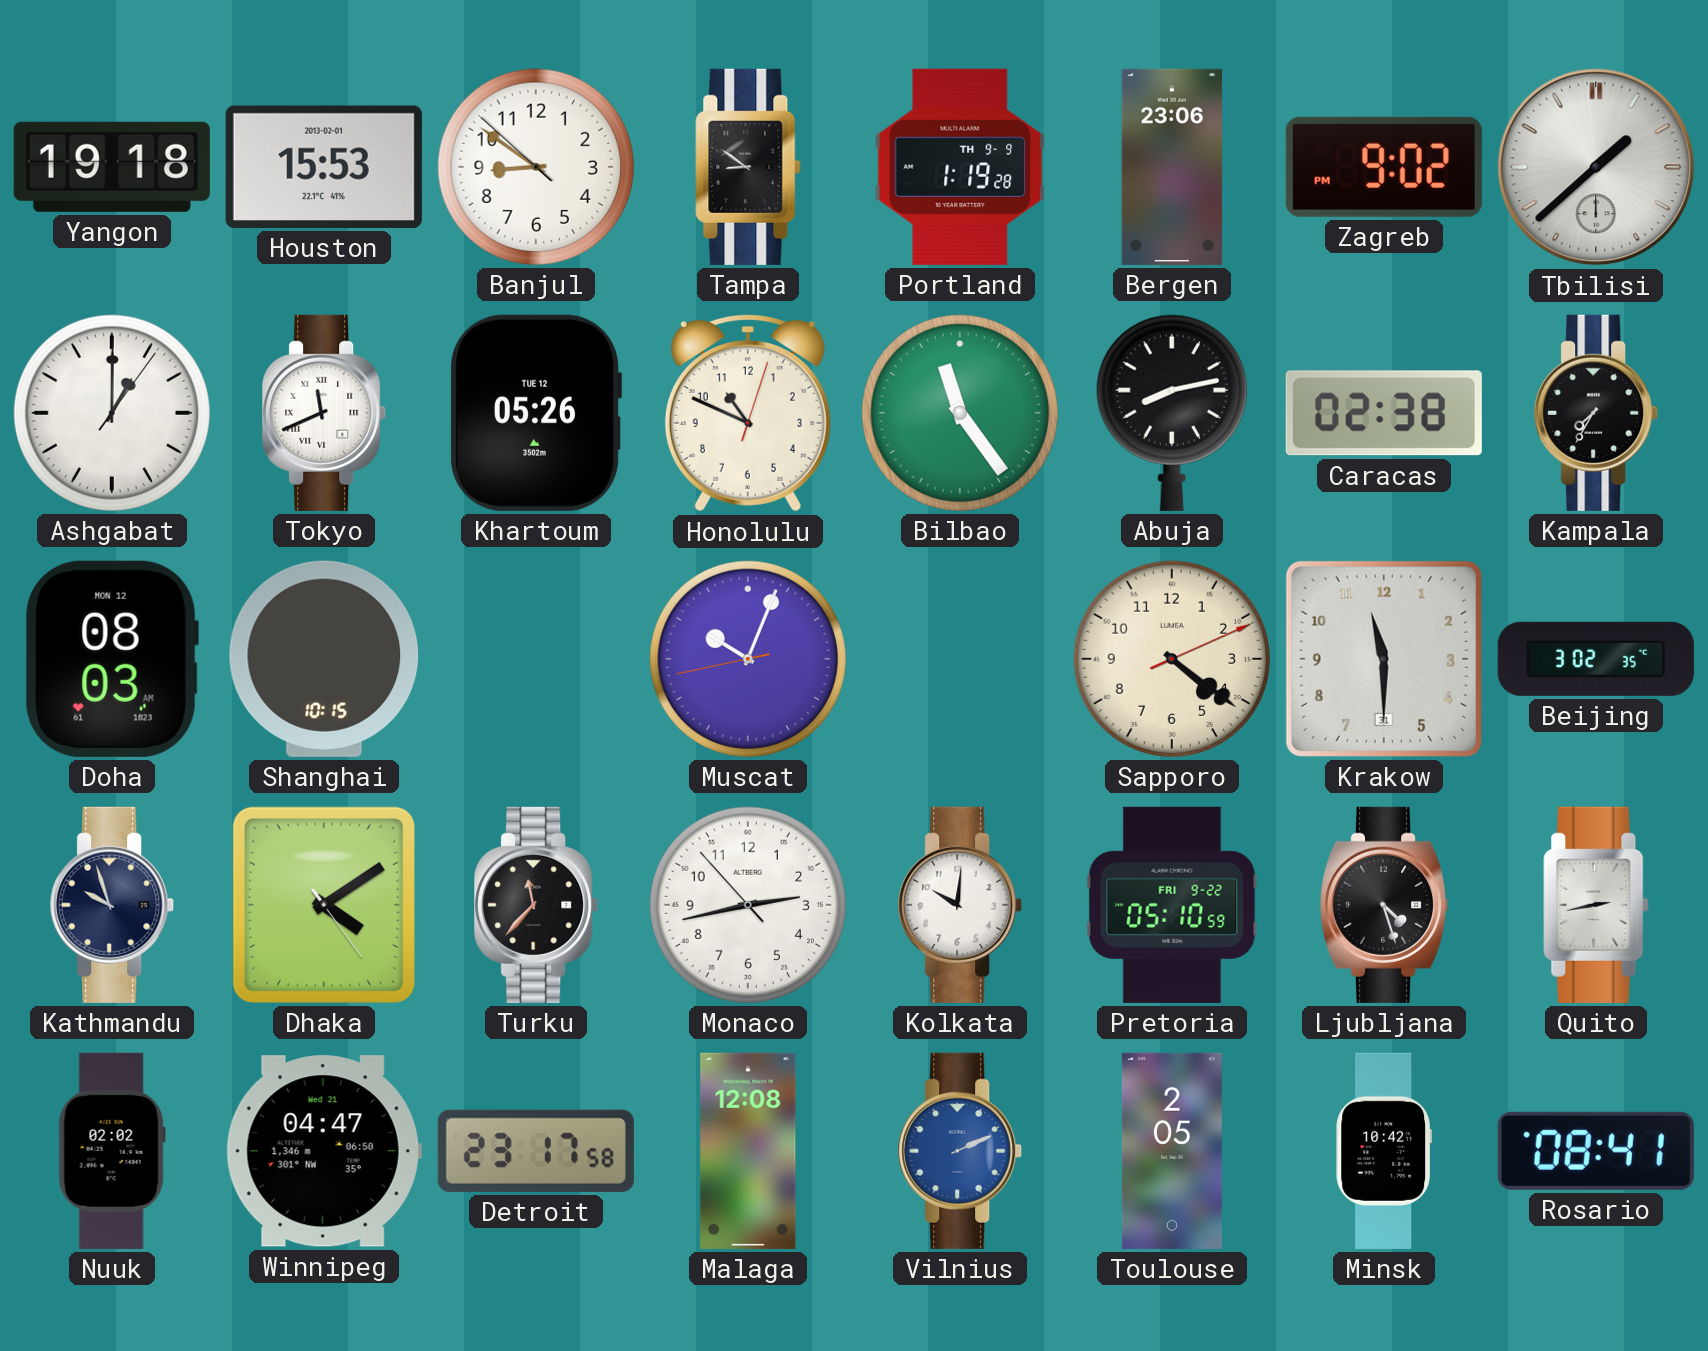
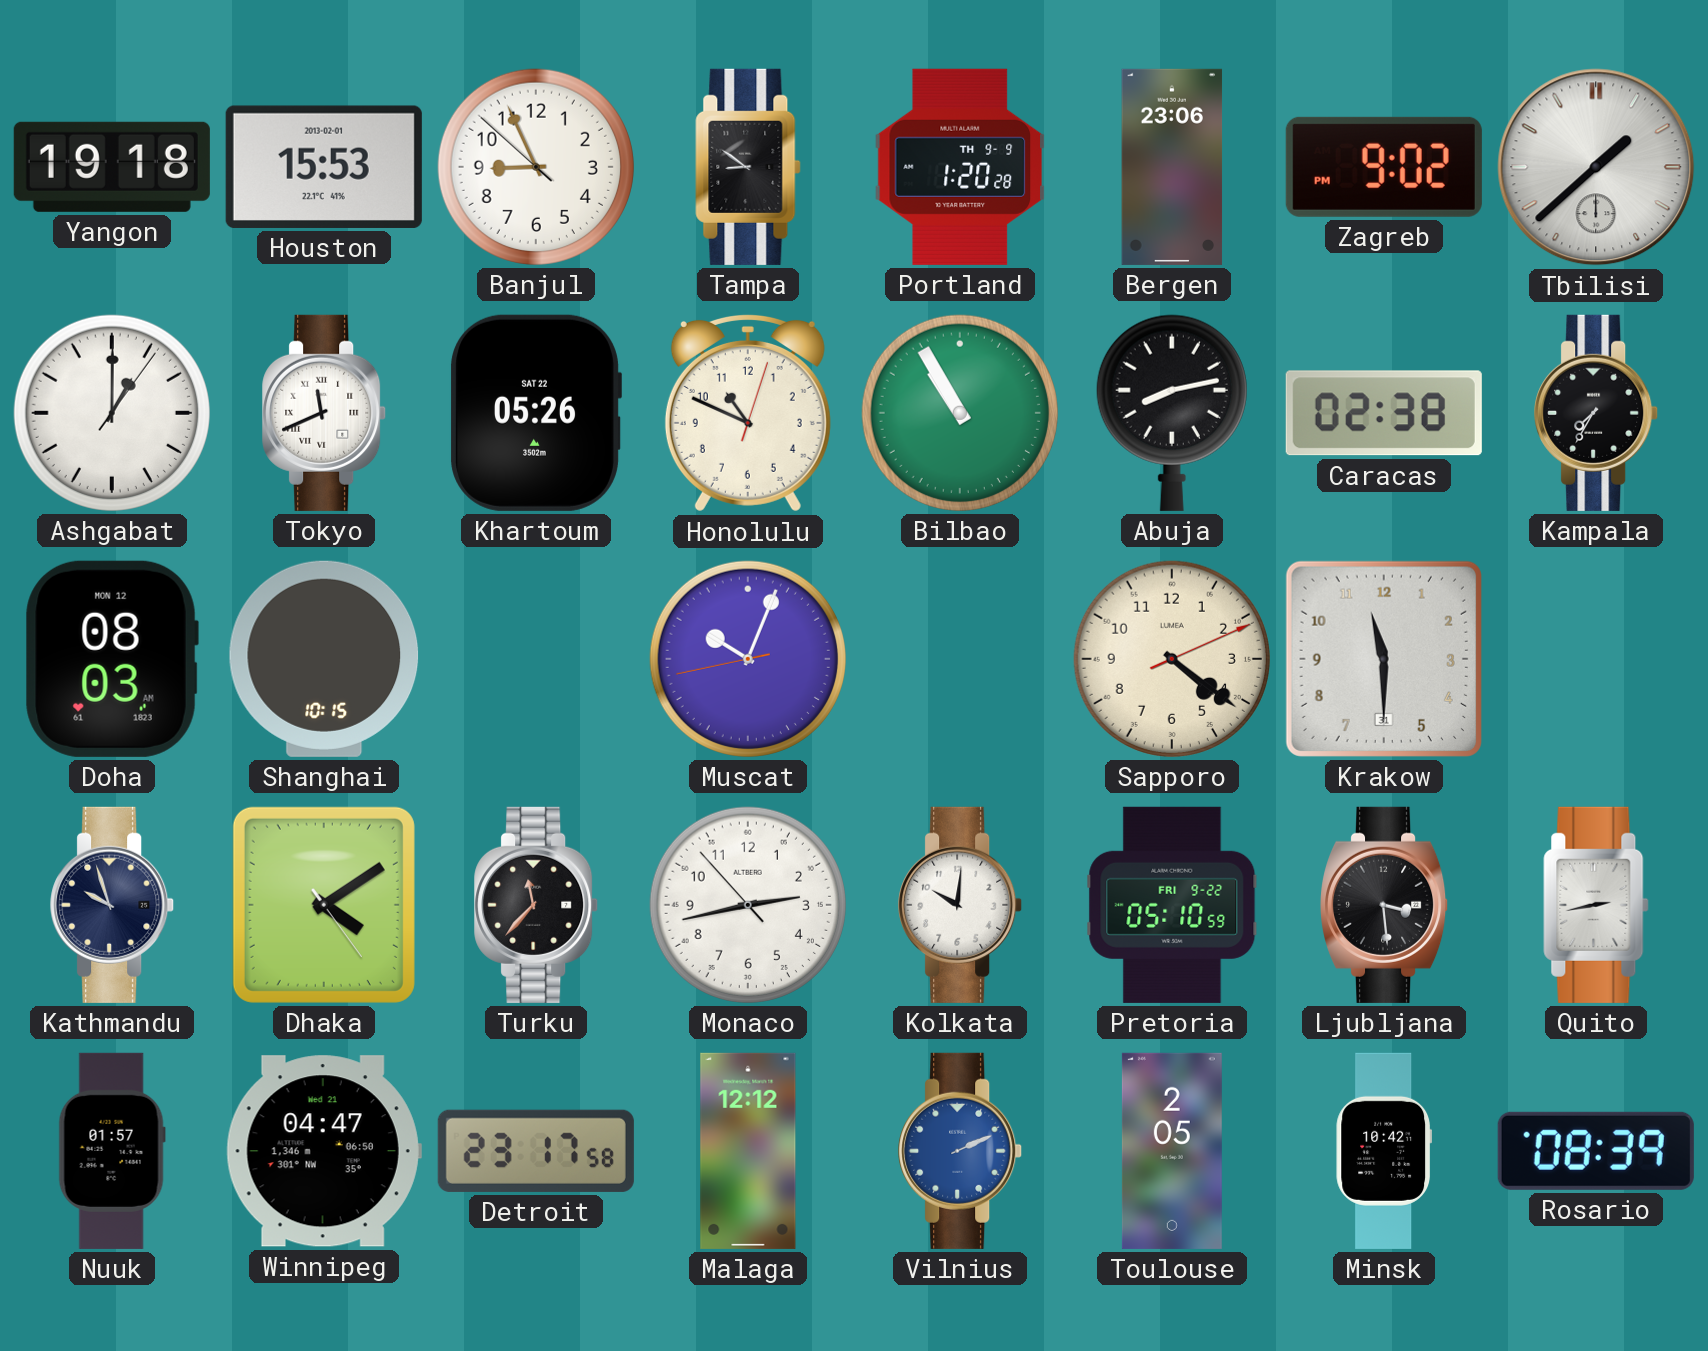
Banjul: 8:50 -> 8:55 (536, 167)
Portland: 1:19 -> 1:20 (960, 167)
Khartoum date: TUE 12 -> SAT 22 (536, 413)
Bilbao: 11:24 -> 10:55 (960, 413)
Beijing: 3:02 -> none (1596, 659)
Ljubljana: 4:27 -> 3:29 (1385, 905)
Nuuk: 02:02 -> 01:57 (112, 1151)
Malaga: 12:08 -> 12:12 (748, 1151)
Rosario: 08:41 -> 08:39 (1596, 1151)
